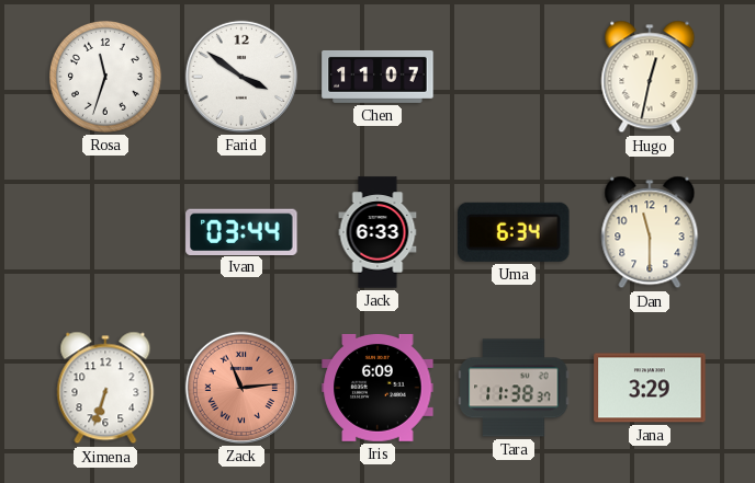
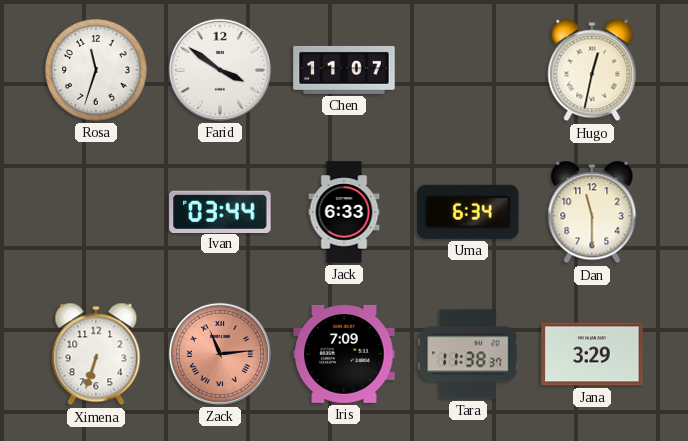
Iris: 6:09 -> 7:09 (344, 354)
